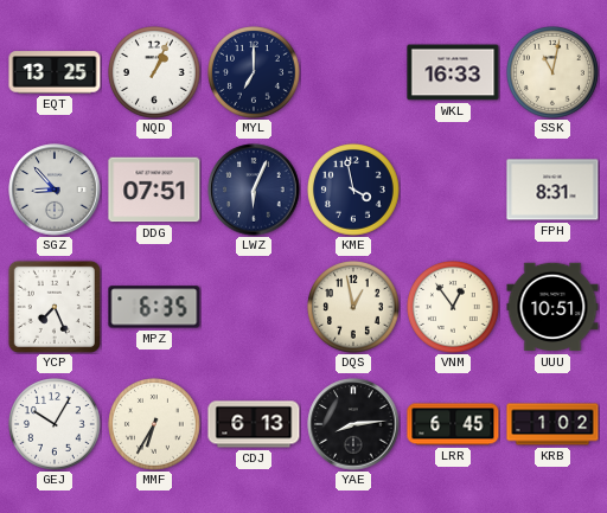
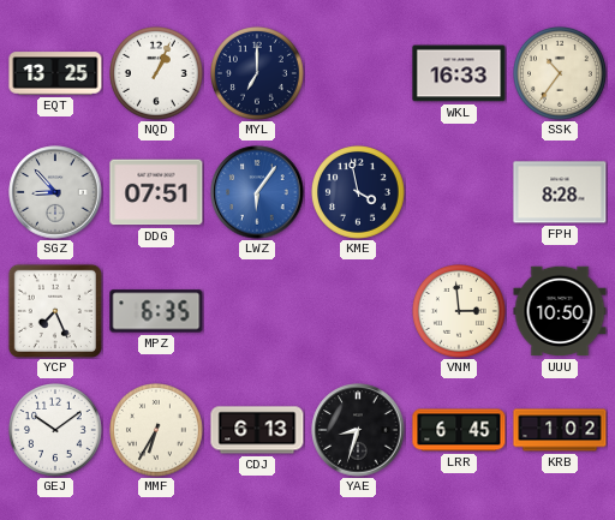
SSK: 11:02 -> 10:36 (561, 74)
LWZ: 6:04 -> 6:06 (257, 192)
LWZ dial: navy -> blue (257, 192)
FPH: 8:31 -> 8:28 (560, 192)
DQS: 12:58 -> none (354, 308)
VNM: 12:54 -> 2:59 (460, 312)
UUU: 10:51 -> 10:50 (560, 311)
GEJ: 10:05 -> 10:09 (56, 431)
YAE: 8:14 -> 8:33 (358, 430)
